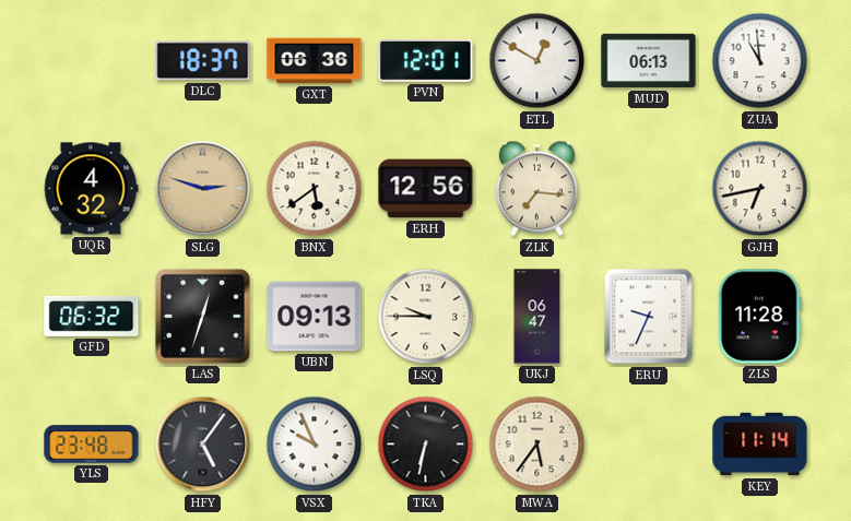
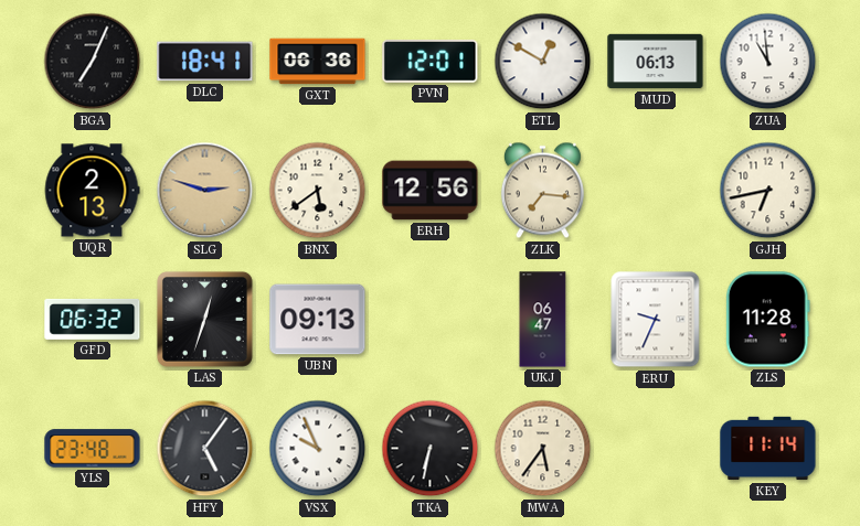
BGA: none -> 7:04 (93, 62)
DLC: 18:37 -> 18:41 (205, 62)
UQR: 4:32 -> 2:13 (92, 191)
LSQ: 9:45 -> none (426, 317)
